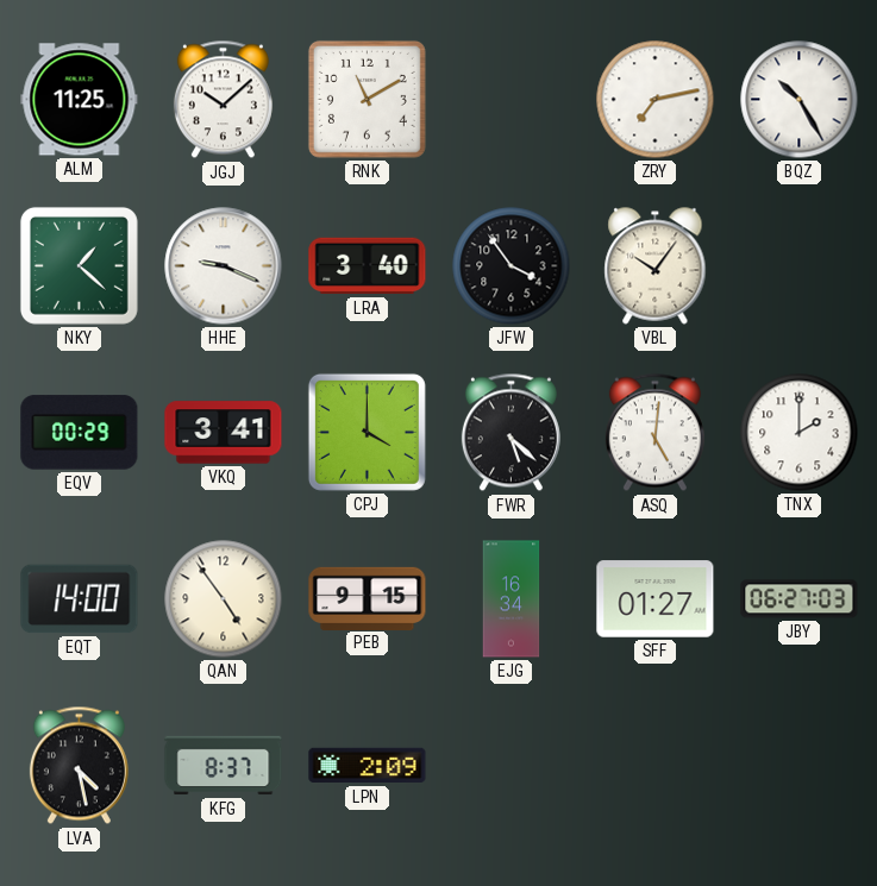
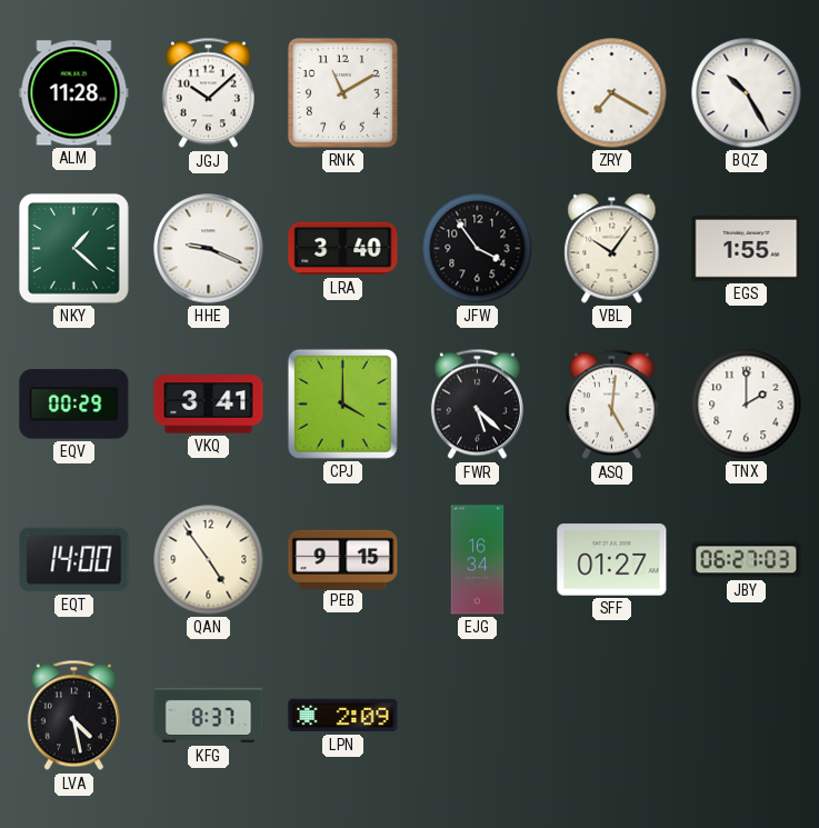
ALM: 11:25 -> 11:28 (74, 93)
ZRY: 7:13 -> 7:20 (612, 93)
EGS: none -> 1:55 (747, 249)
